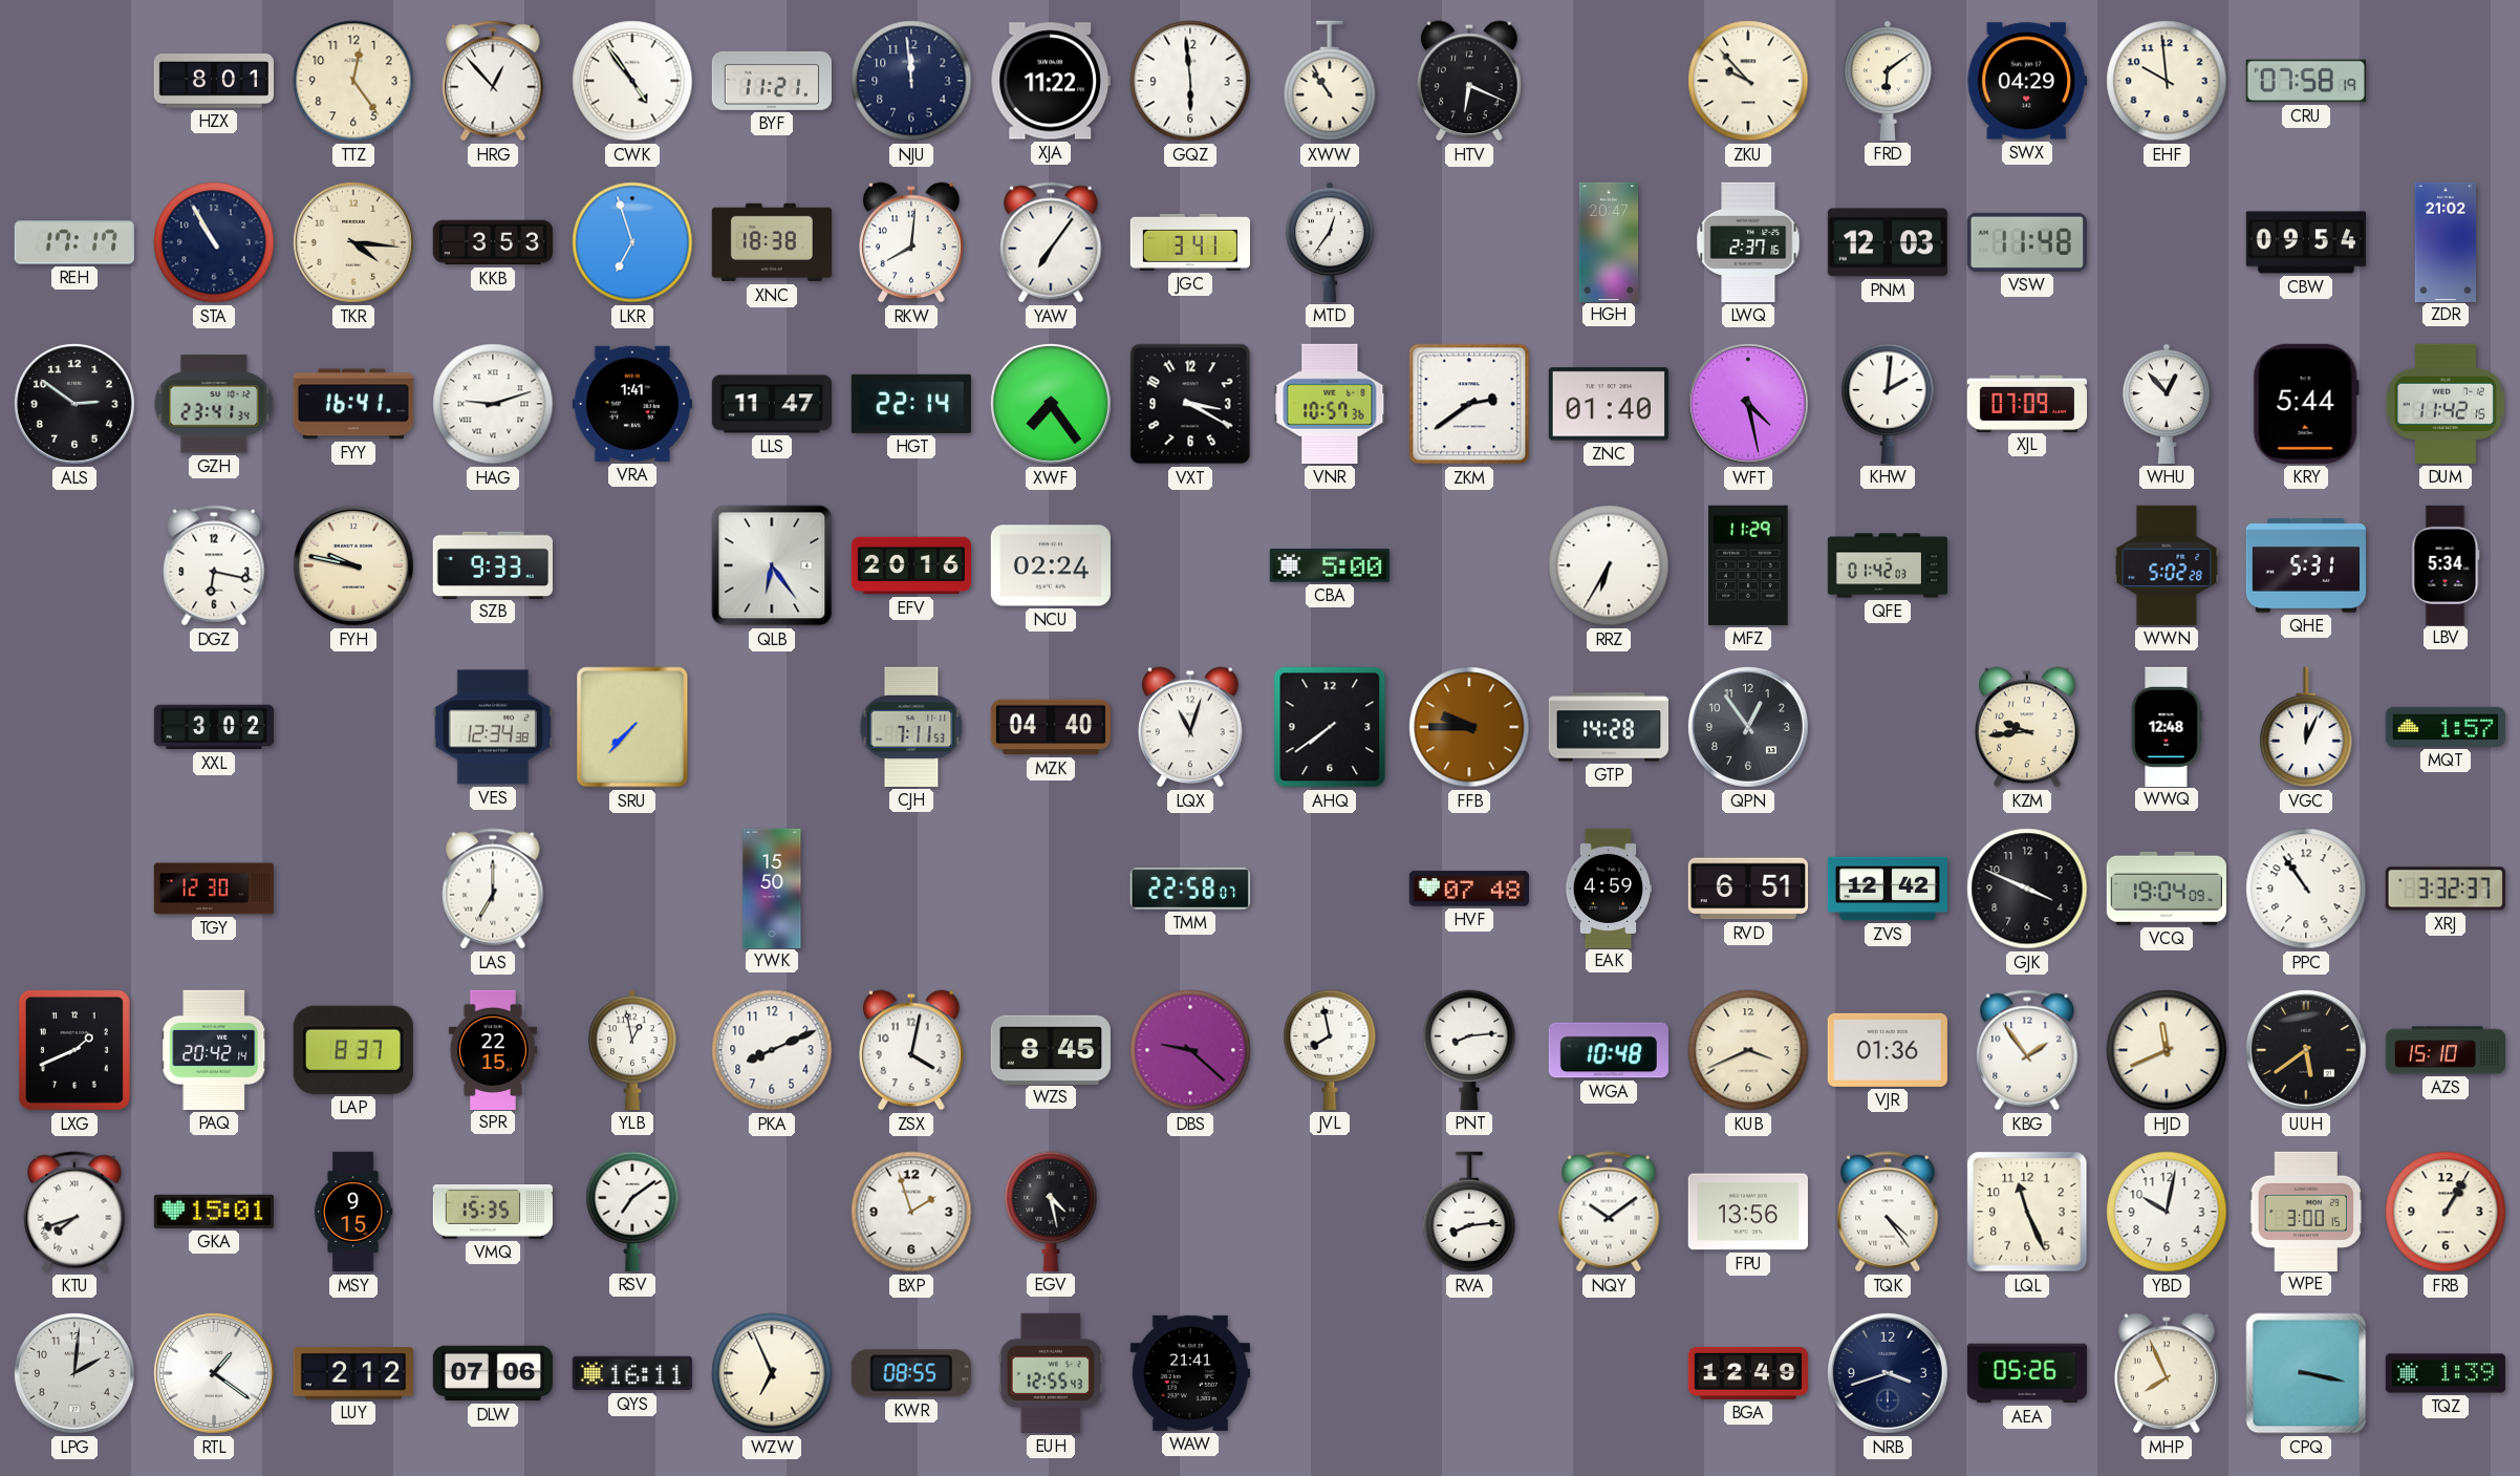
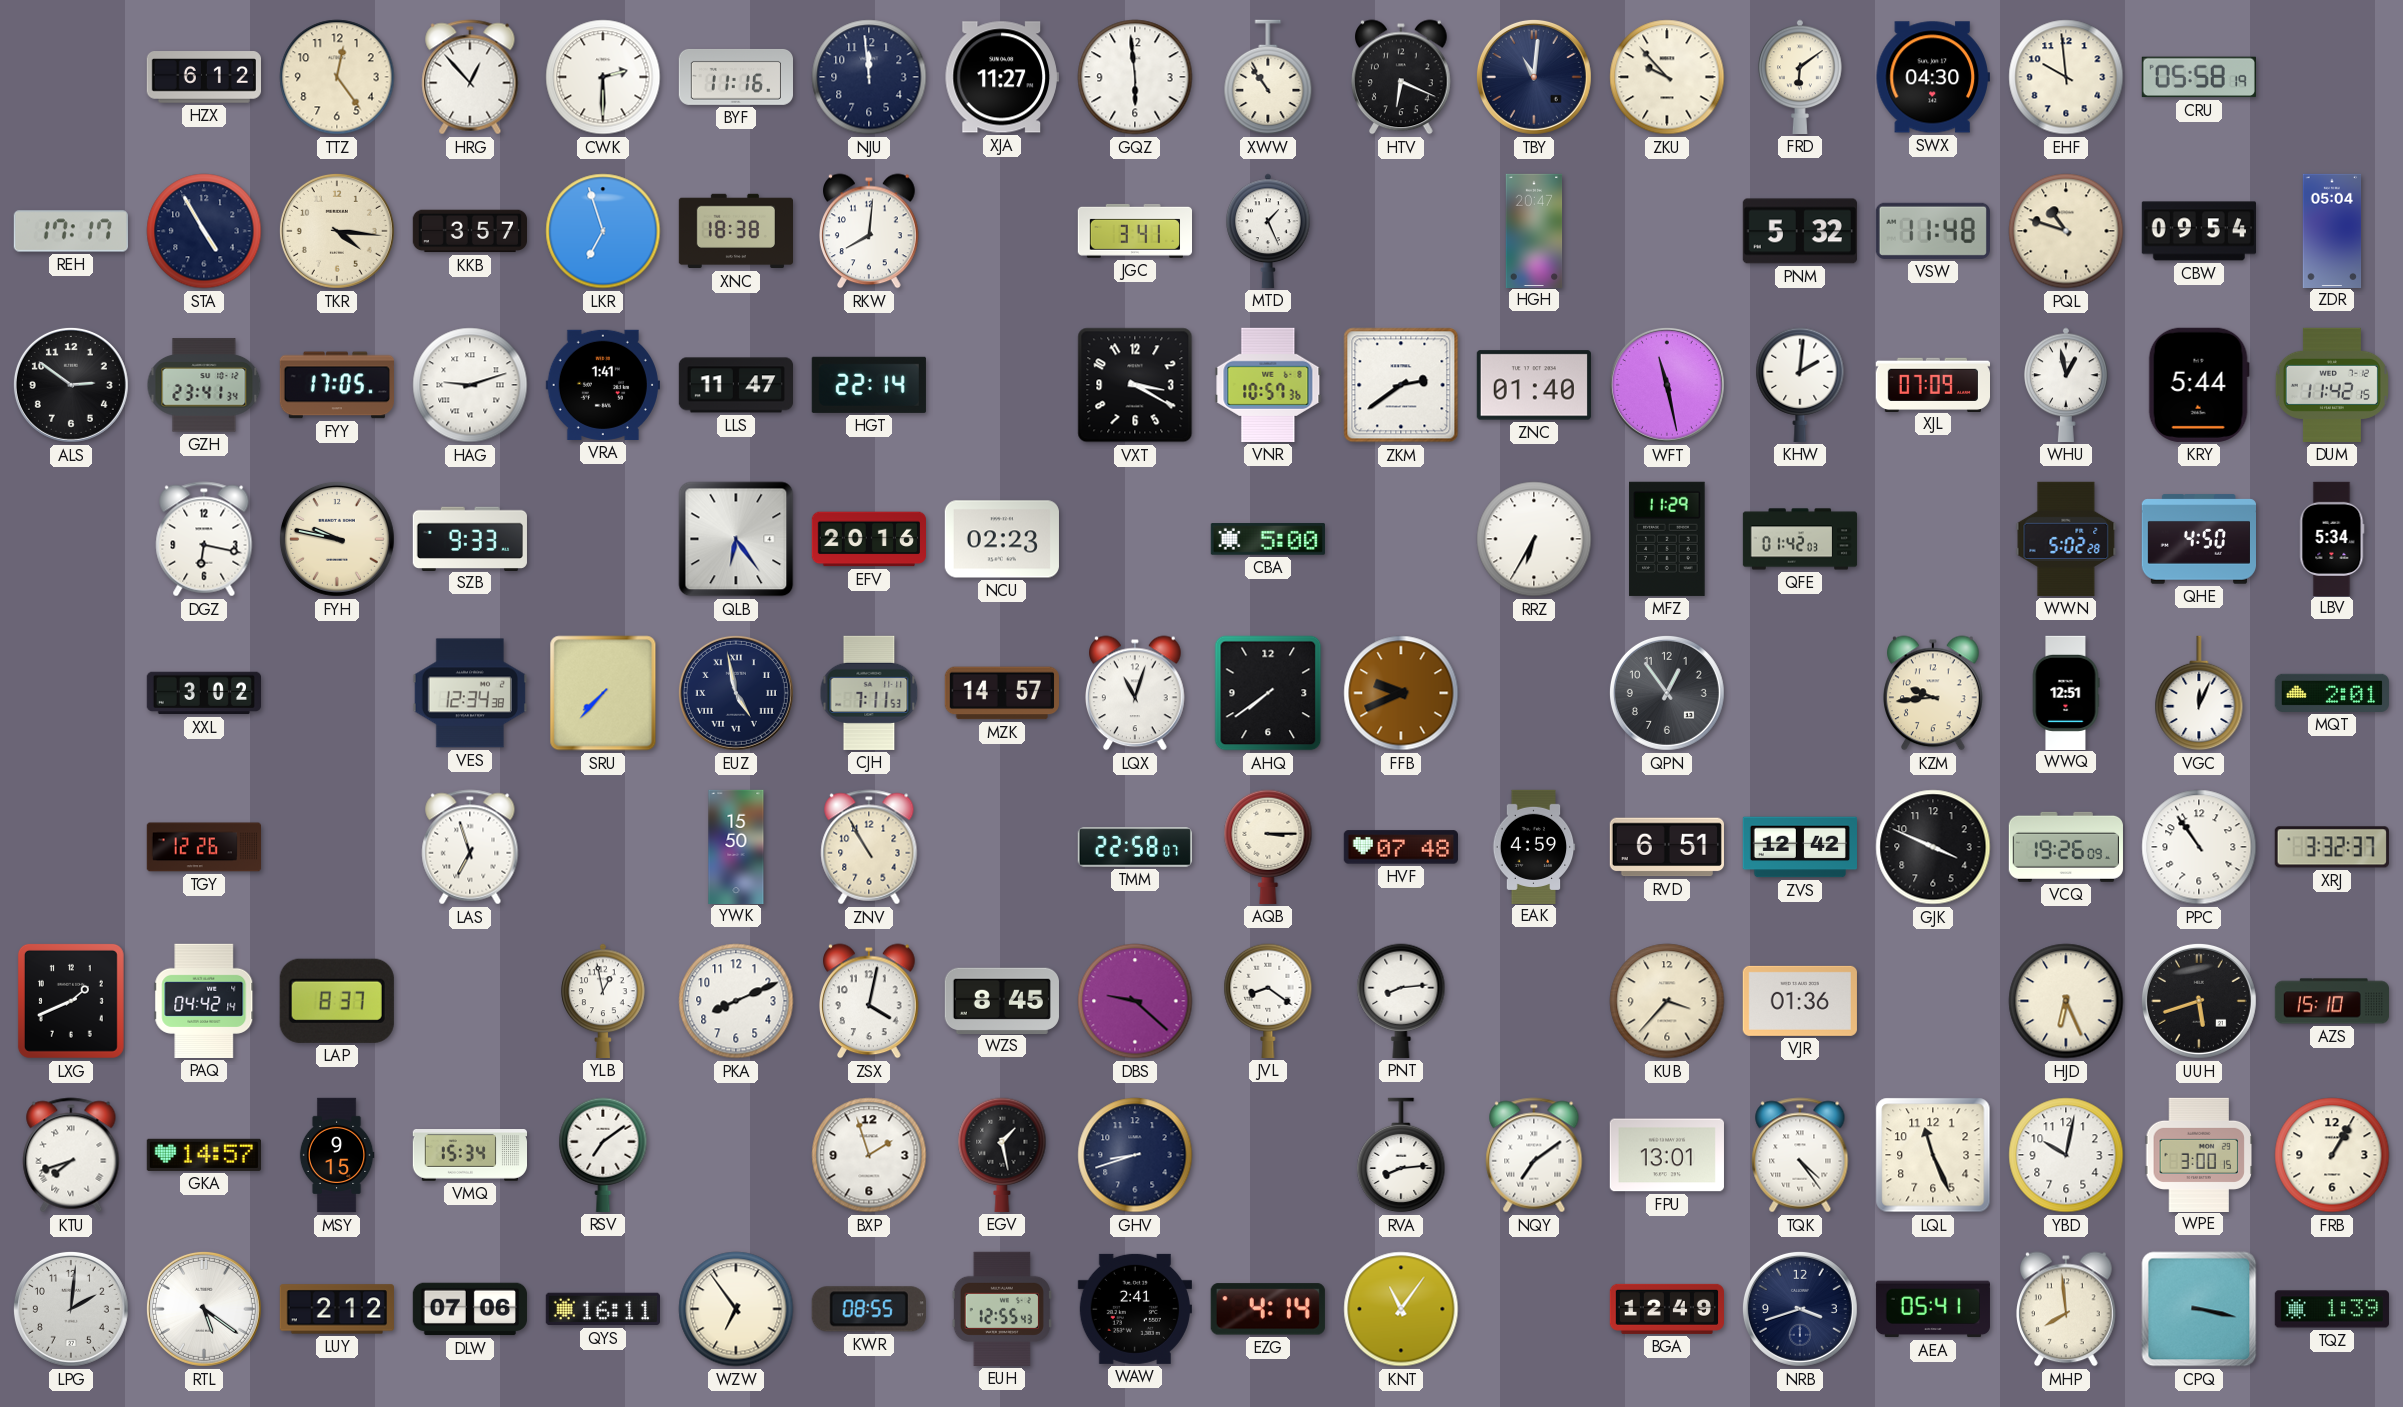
HZX: 8:01 -> 6:12 (203, 77)
CWK: 4:54 -> 2:30 (603, 77)
BYF: 11:21 -> 11:16 (735, 77)
XJA: 11:22 -> 11:27 (1002, 77)
TBY: none -> 11:01 (1534, 77)
SWX: 04:29 -> 04:30 (1933, 77)
CRU: 07:58 -> 05:58 (2199, 77)
STA: 10:55 -> 4:55 (204, 231)
KKB: 3:53 -> 3:57 (469, 231)
YAW: 7:06 -> none (1051, 242)
MTD: 12:36 -> 1:26 (1268, 231)
LWQ: 2:37 -> none (1748, 242)
PNM: 12:03 -> 5:32 (1800, 231)
PQL: none -> 10:48 (2066, 231)
ZDR: 21:02 -> 05:04 (2332, 230)
FYY: 16:41 -> 17:05 (337, 385)
XWF: 7:24 -> none (1051, 404)
WFT: 4:28 -> 11:28 (1667, 385)
WHU: 12:53 -> 12:58 (2066, 385)
NCU: 02:24 -> 02:23 (1002, 539)
QHE: 5:31 -> 4:50 (2198, 539)
EUZ: none -> 4:58 (736, 693)
MZK: 04:40 -> 14:57 (1002, 693)
FFB: 9:45 -> 9:41 (1401, 693)
GTP: 14:28 -> none (1608, 727)
WWQ: 12:48 -> 12:51 (2066, 692)
MQT: 1:57 -> 2:01 (2332, 693)
TGY: 12:30 -> 12:26 (203, 847)
LAS: 7:00 -> 6:57 (470, 847)
ZNV: none -> 10:55 (869, 847)
AQB: none -> 3:15 (1268, 847)
VCQ: 19:04 -> 19:26 (2066, 847)
PAQ: 20:42 -> 04:42 (204, 1001)
SPR: 22:15 -> none (493, 1049)
JVL: 7:58 -> 8:21 (1268, 1001)
WGA: 10:48 -> none (1609, 1050)
KUB: 3:41 -> 3:37 (1667, 1001)
KBG: 1:54 -> none (2027, 1050)
HJD: 11:41 -> 6:26 (2066, 1001)
UUH: 5:39 -> 5:42 (2199, 1001)
GKA: 15:01 -> 14:57 (204, 1155)
VMQ: 15:35 -> 15:34 (469, 1156)
EGV: 4:28 -> 1:28 (1002, 1155)
GHV: none -> 8:42 (1135, 1155)
NQY: 10:09 -> 7:09 (1534, 1155)
FPU: 13:56 -> 13:01 (1667, 1155)
RTL: 1:21 -> 5:21 (204, 1309)
WZW: 6:56 -> 6:54 (736, 1309)
WAW: 21:41 -> 2:41 (1135, 1309)
EZG: none -> 4:14 (1268, 1309)
KNT: none -> 11:06 (1401, 1309)
AEA: 05:26 -> 05:41 (1933, 1309)
MHP: 7:56 -> 7:59 (2067, 1309)
